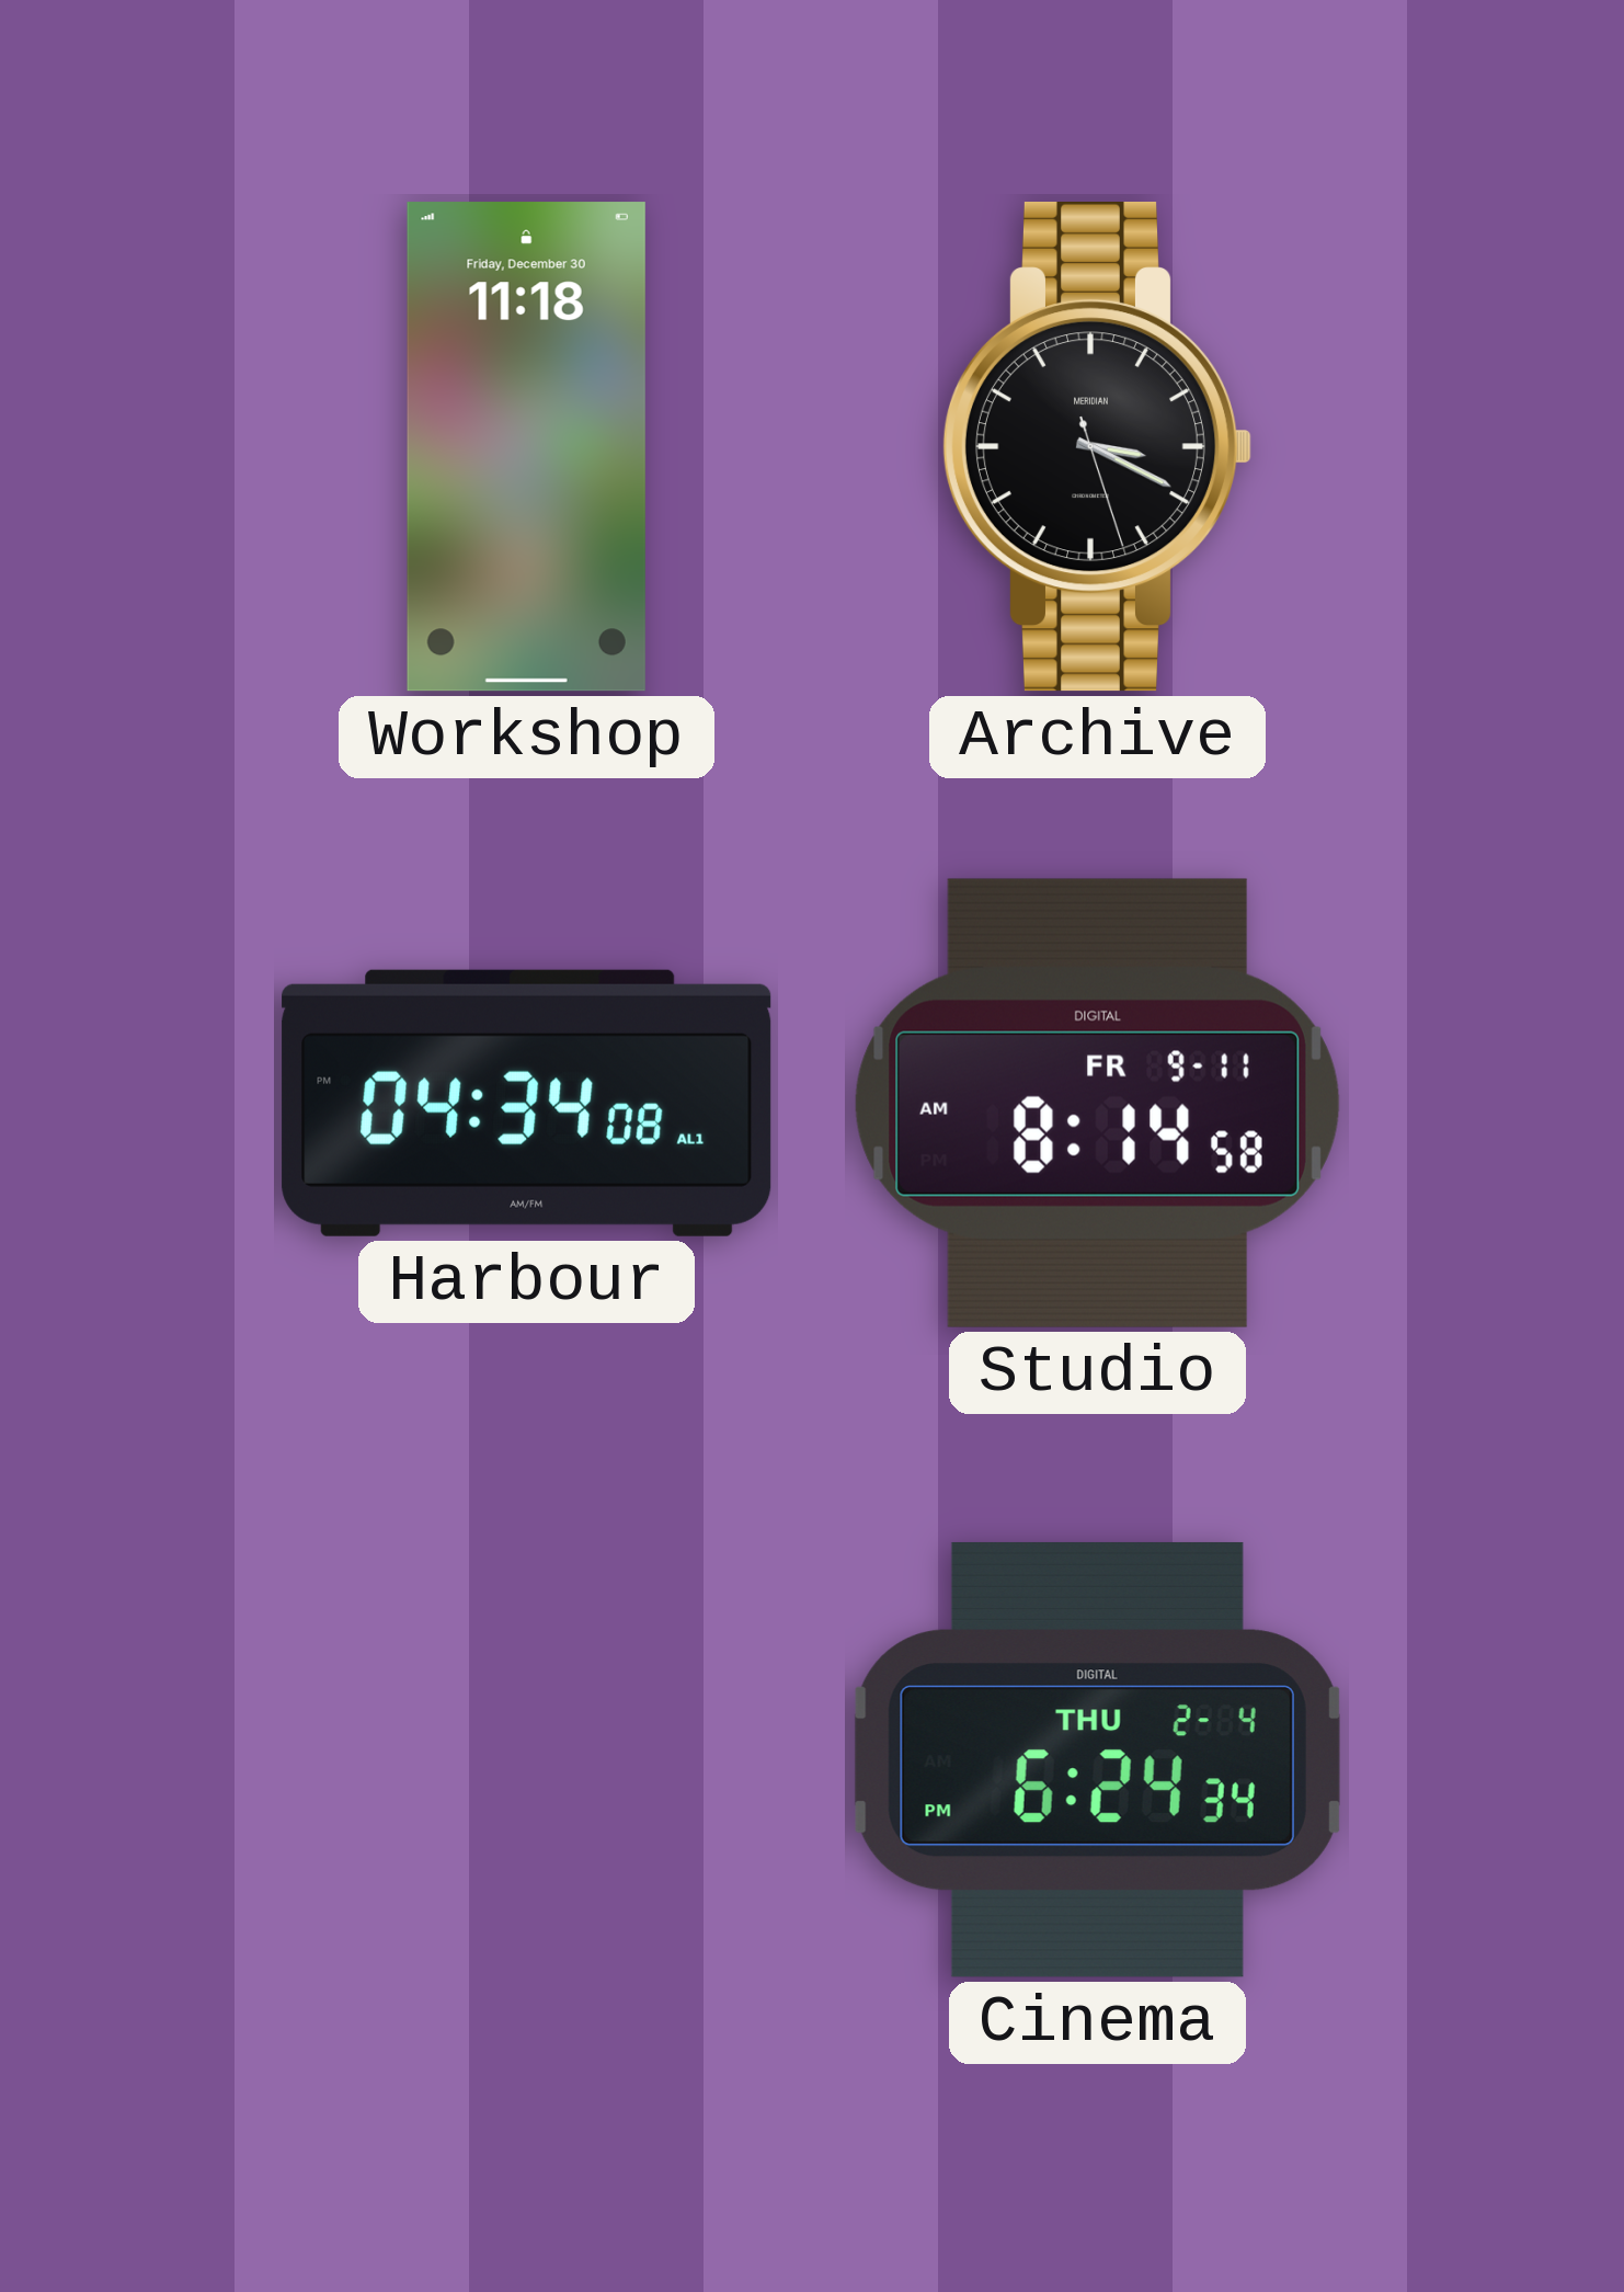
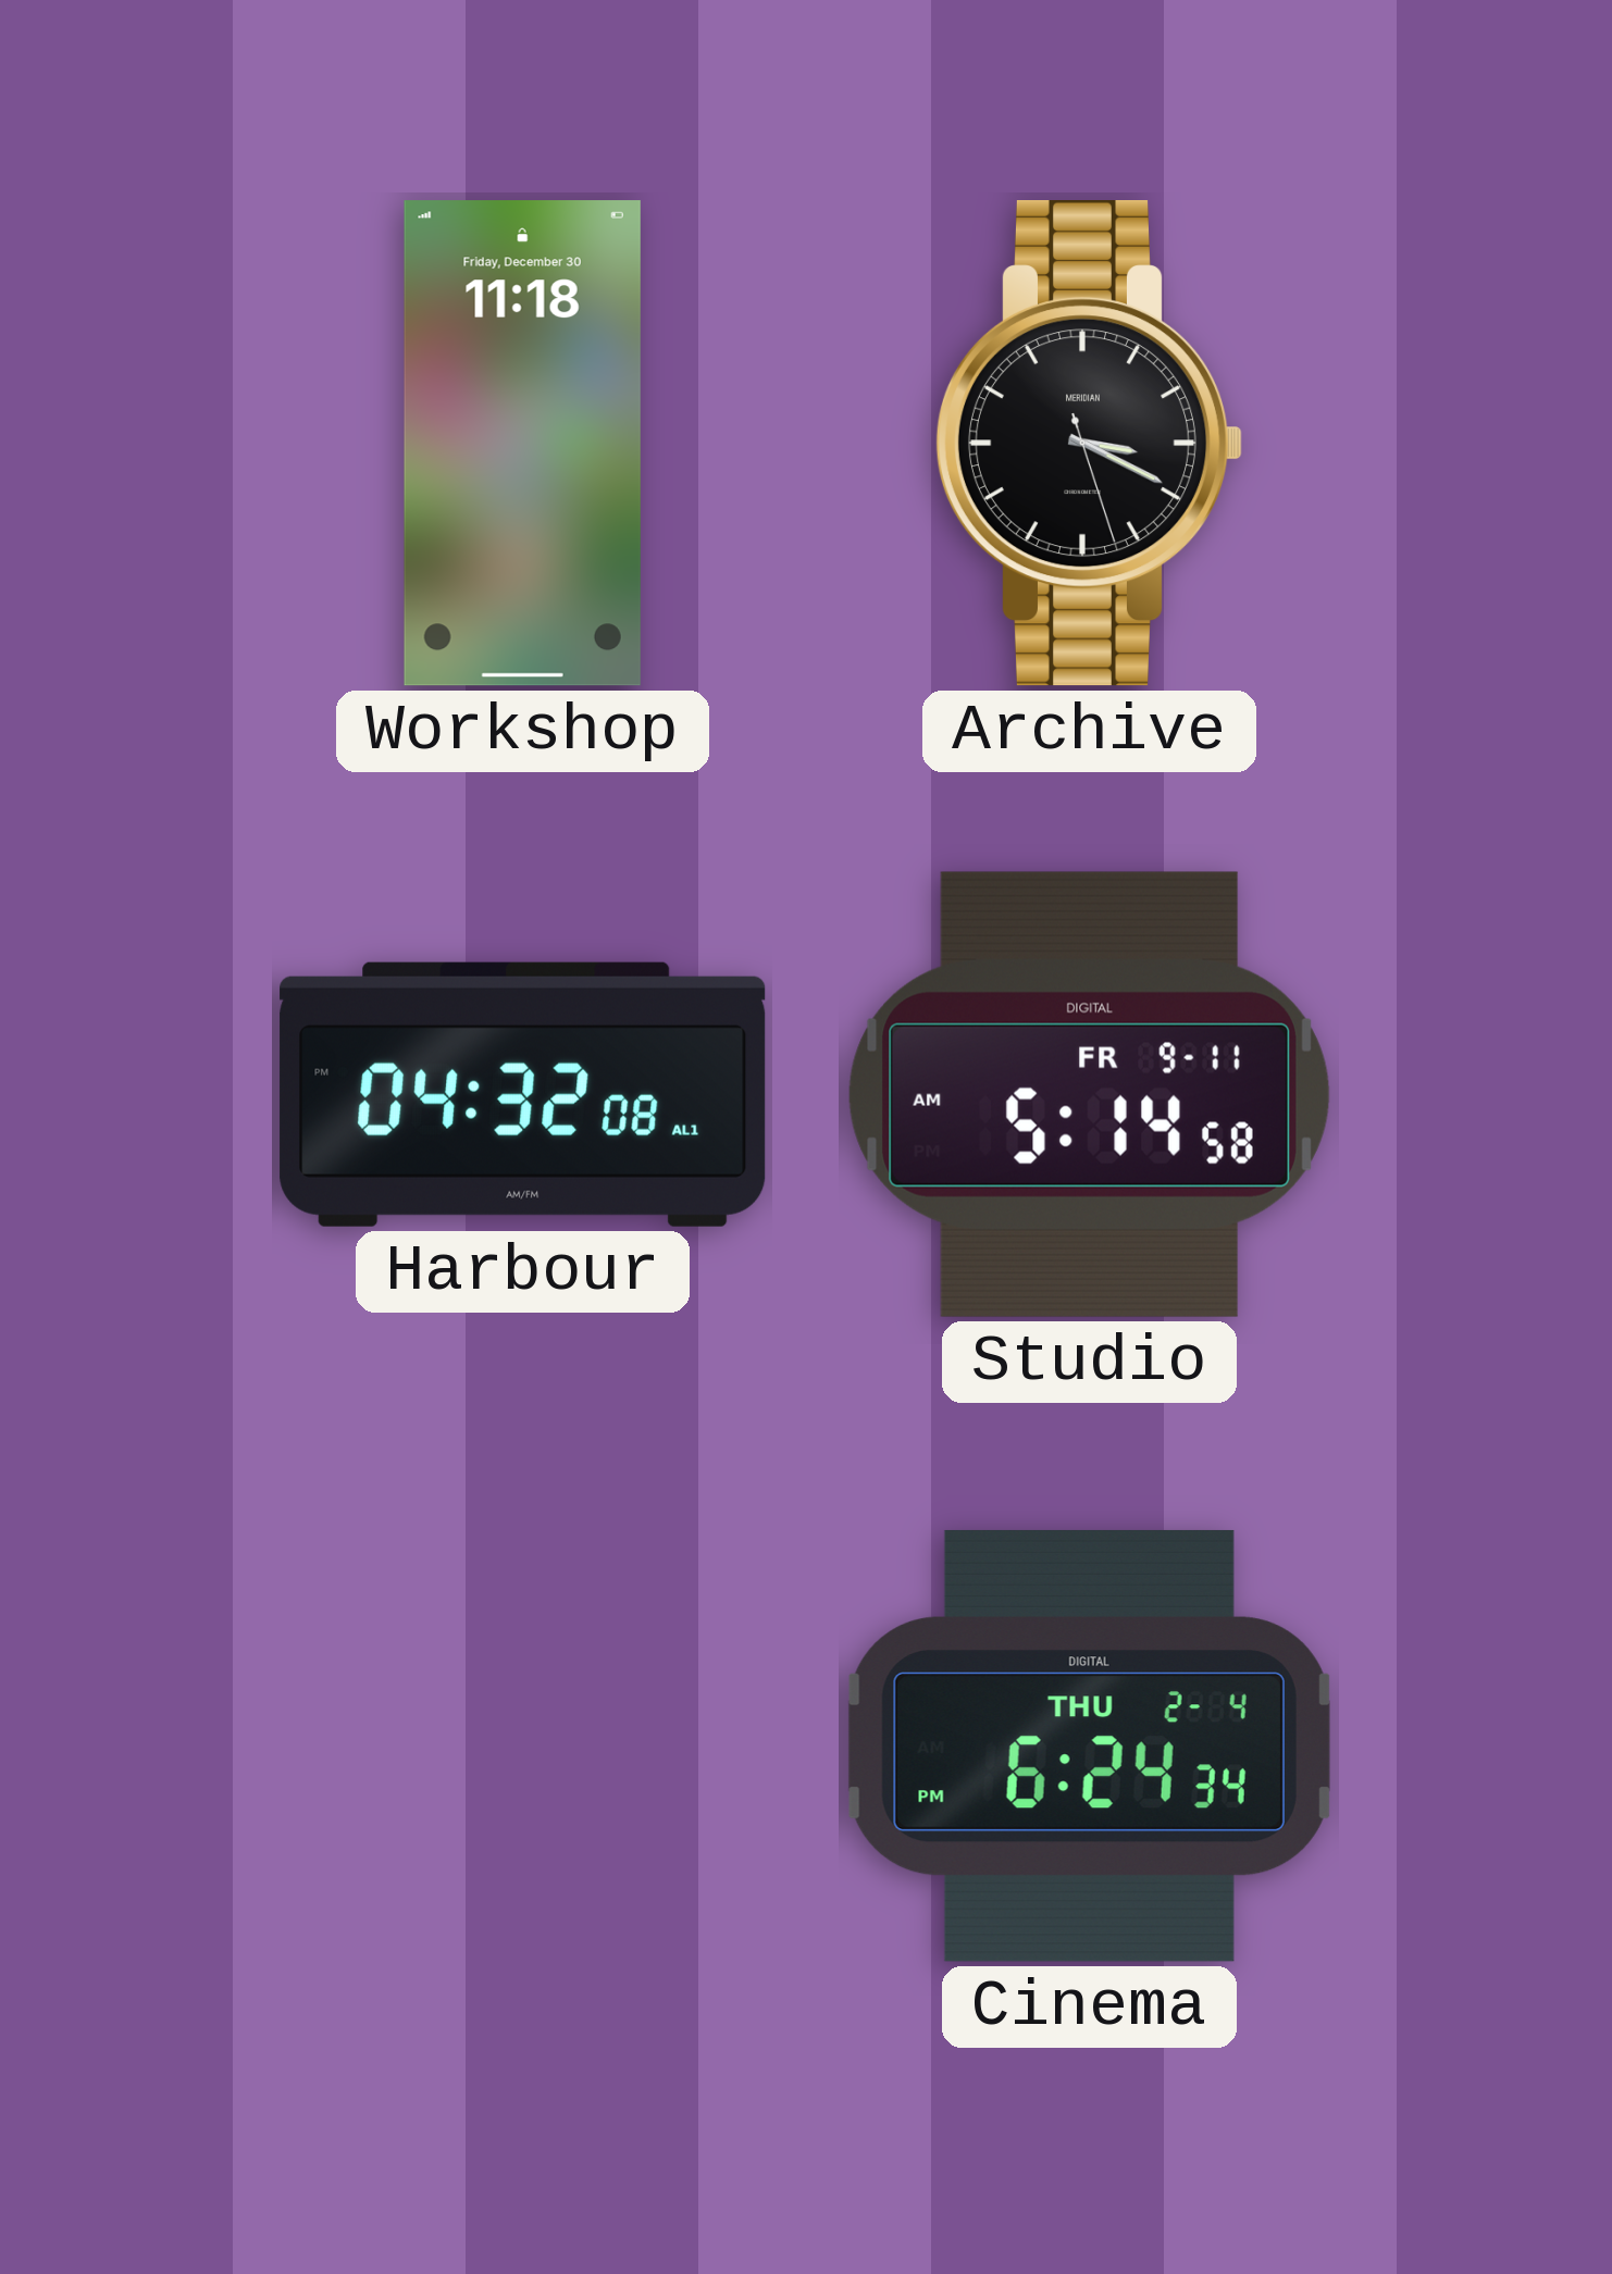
Harbour: 04:34 -> 04:32 (523, 1094)
Studio: 8:14 -> 5:14 (1089, 1094)
